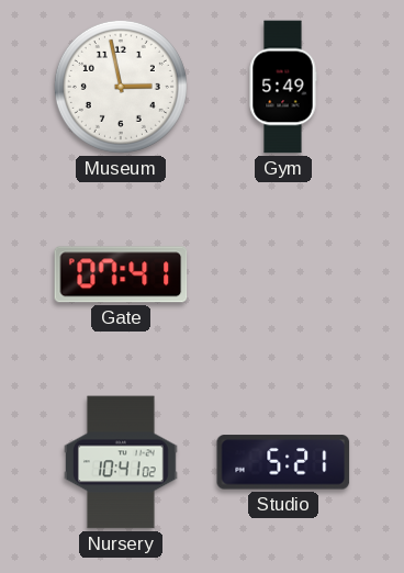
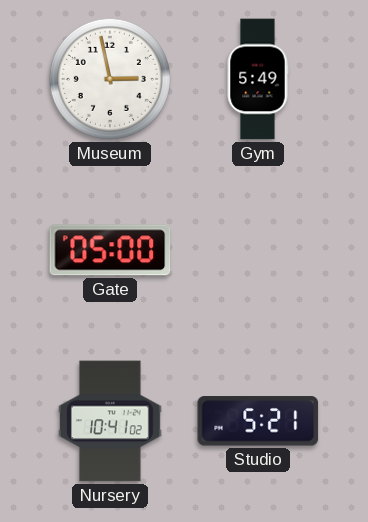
Gate: 07:41 -> 05:00 (110, 250)
